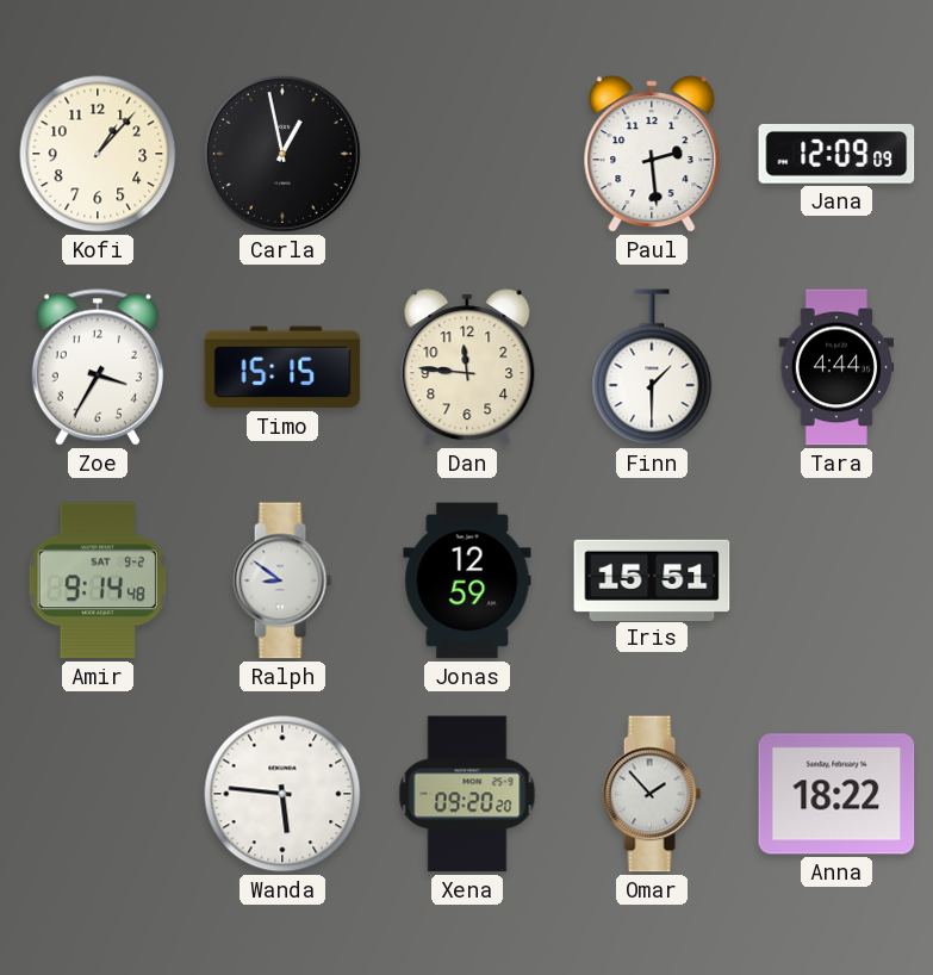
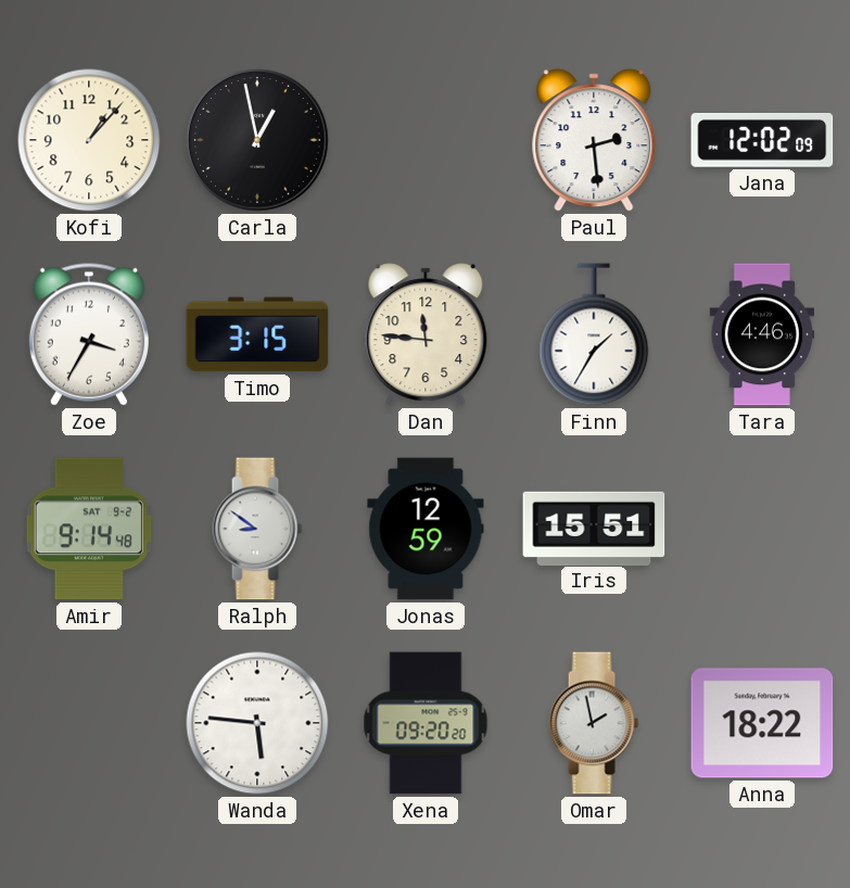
Jana: 12:09 -> 12:02 (762, 141)
Timo: 15:15 -> 3:15 (257, 334)
Finn: 1:30 -> 1:35 (594, 334)
Tara: 4:44 -> 4:46 (762, 334)
Omar: 1:53 -> 1:58 (594, 723)
